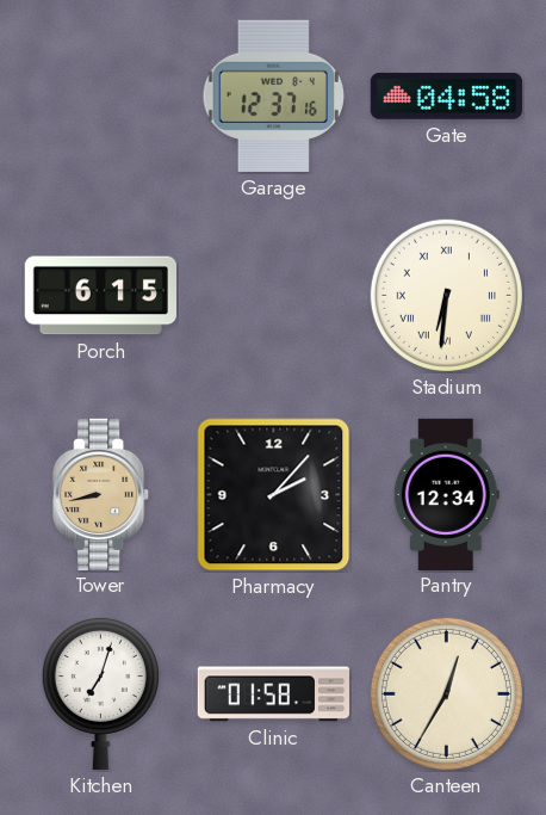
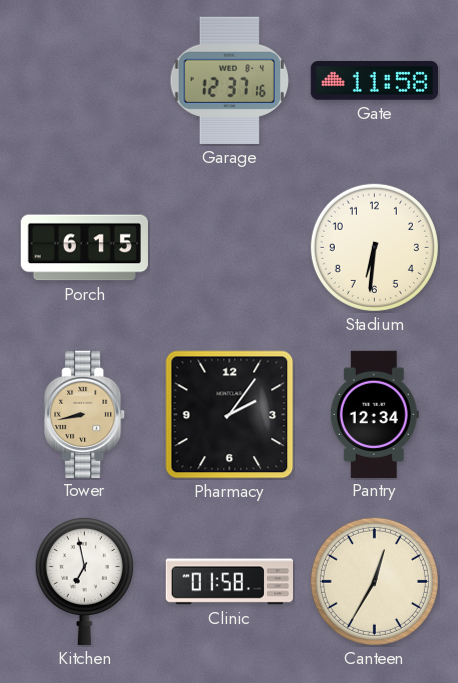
Gate: 04:58 -> 11:58 (374, 81)
Stadium numerals: Roman -> Arabic (374, 247)
Pharmacy: 2:07 -> 2:06 (230, 415)
Kitchen: 7:03 -> 6:58 (84, 581)
